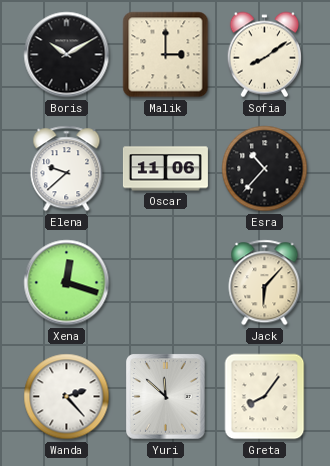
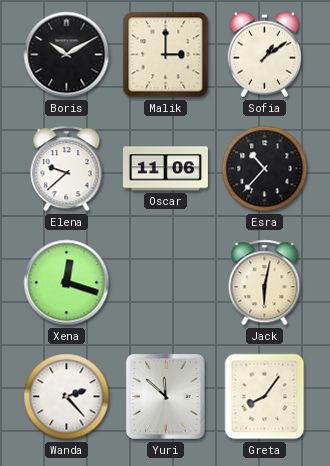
Sofia: 8:09 -> 1:09 (264, 55)
Jack: 6:07 -> 6:02 (265, 283)
